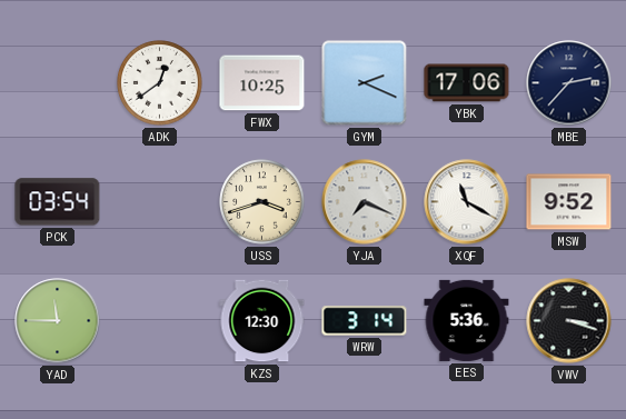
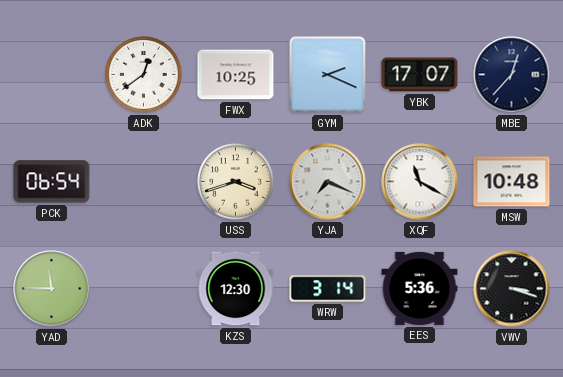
YBK: 17:06 -> 17:07 (420, 75)
MBE: 2:37 -> 12:37 (512, 75)
PCK: 03:54 -> 06:54 (52, 182)
MSW: 9:52 -> 10:48 (512, 182)
